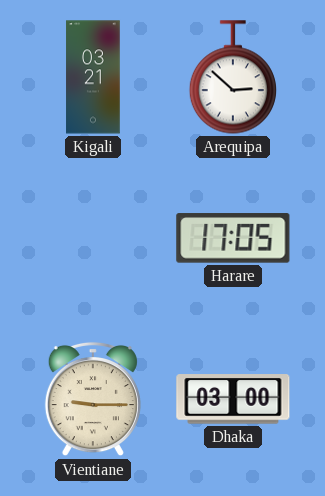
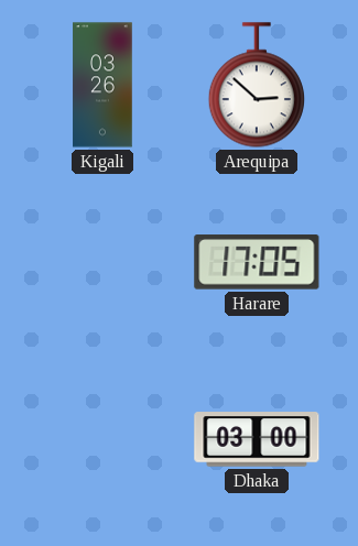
Kigali: 03:21 -> 03:26 (102, 85)
Vientiane: 9:15 -> none (93, 399)
